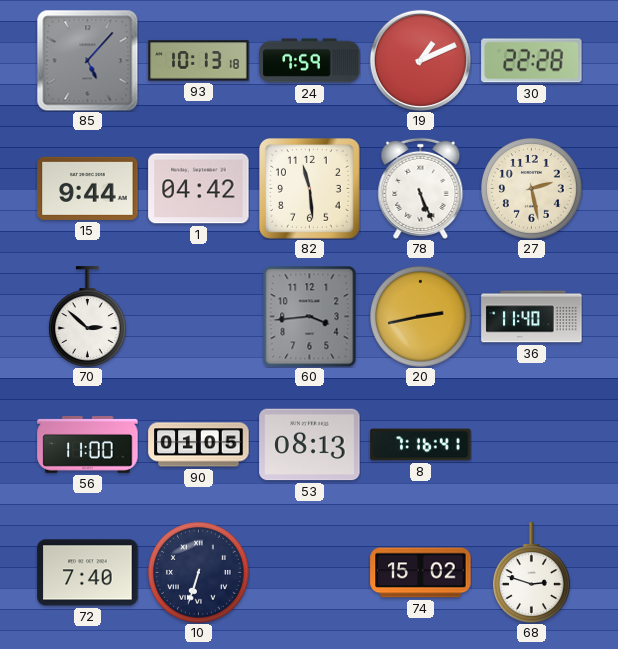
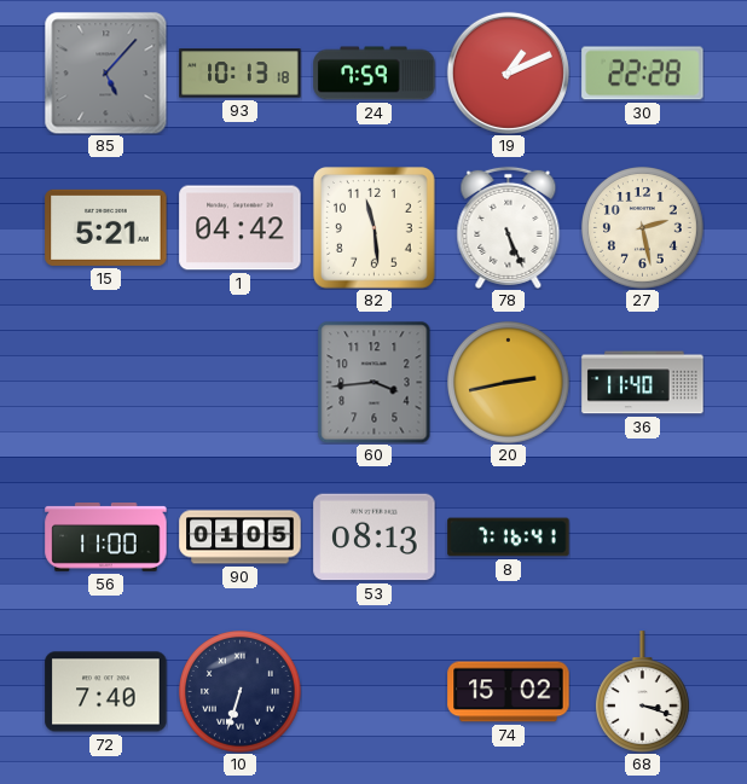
15: 9:44 -> 5:21 (106, 227)
70: 2:52 -> none (87, 317)
68: 2:48 -> 3:18 (642, 692)
